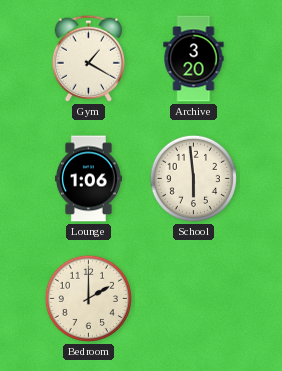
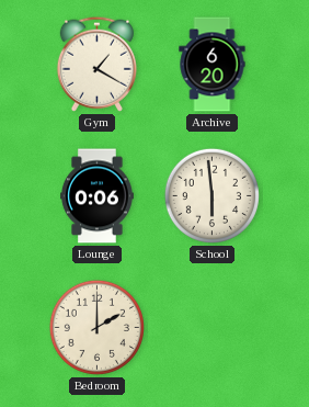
Archive: 3:20 -> 6:20 (213, 65)
Lounge: 1:06 -> 0:06 (98, 196)
